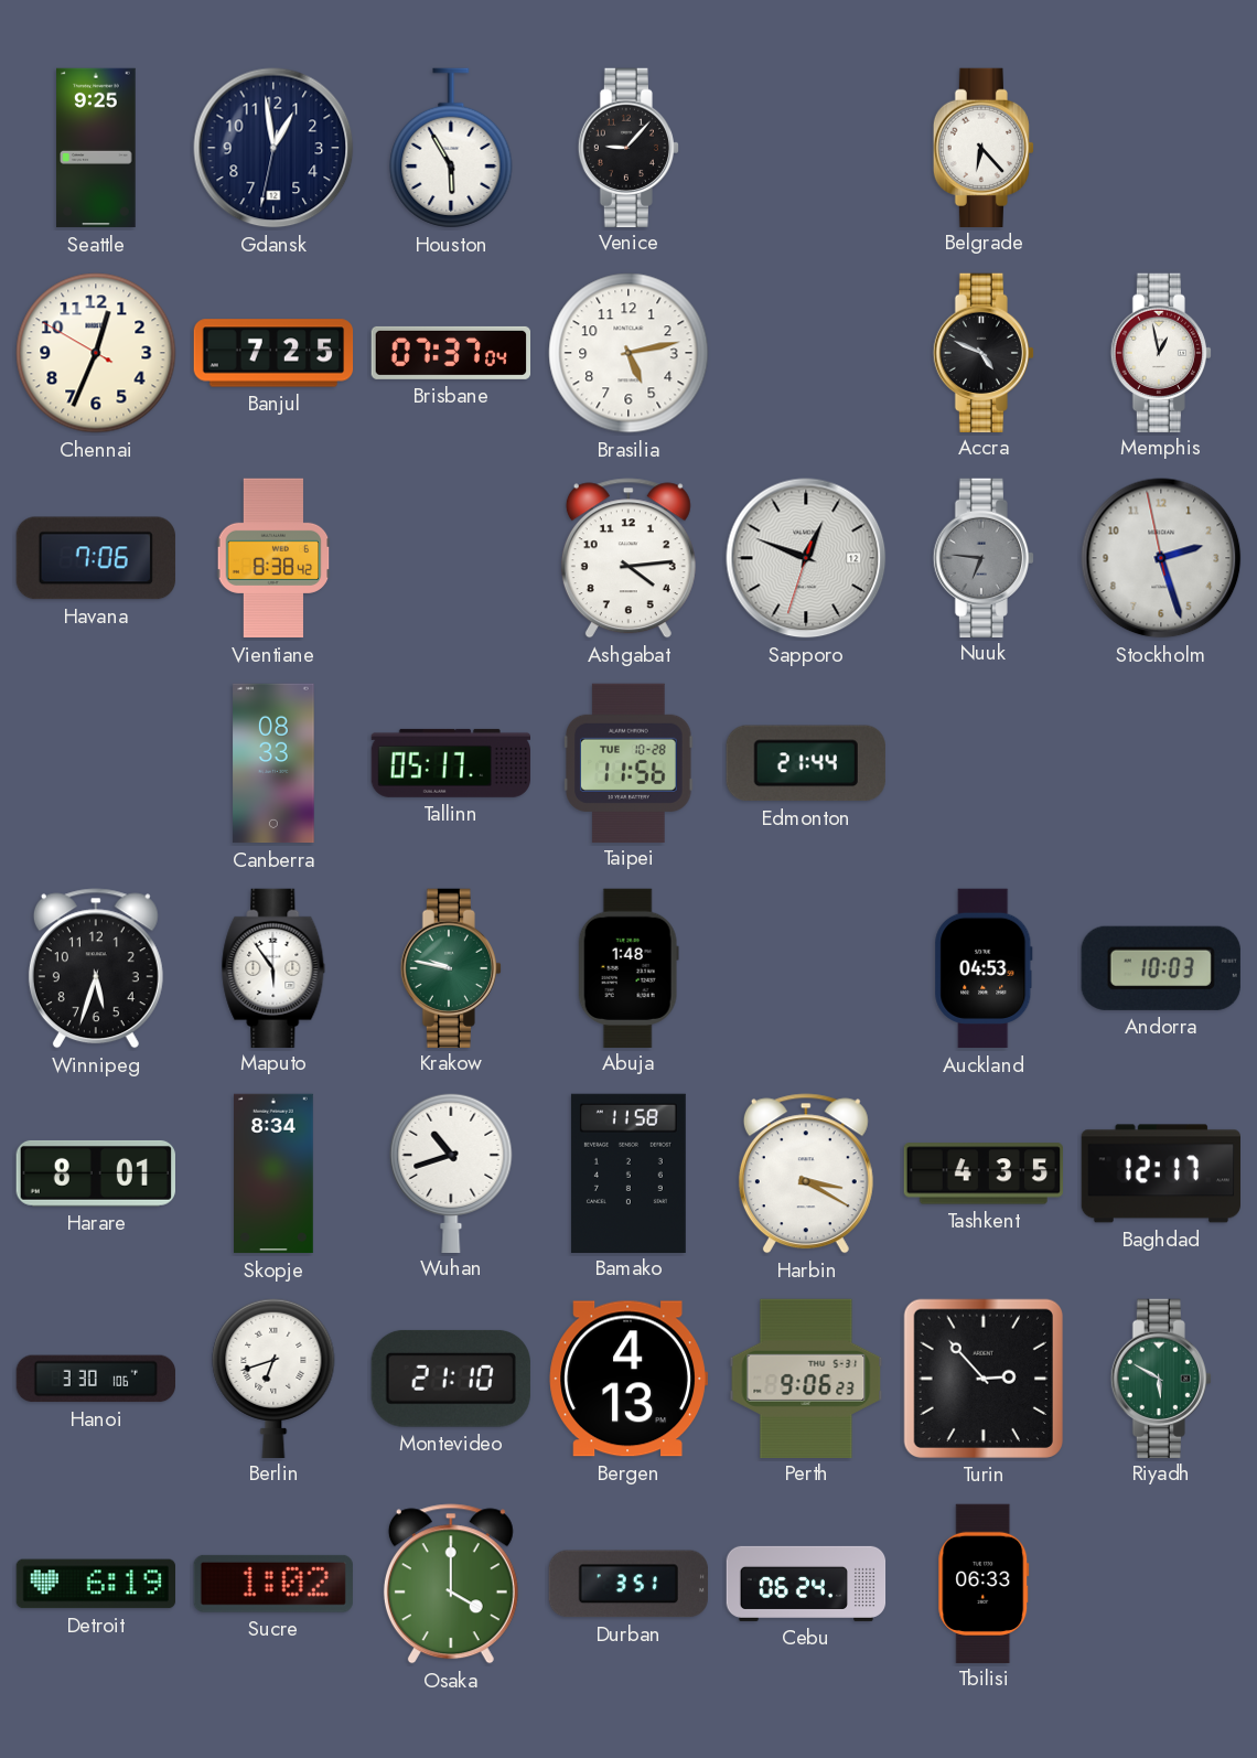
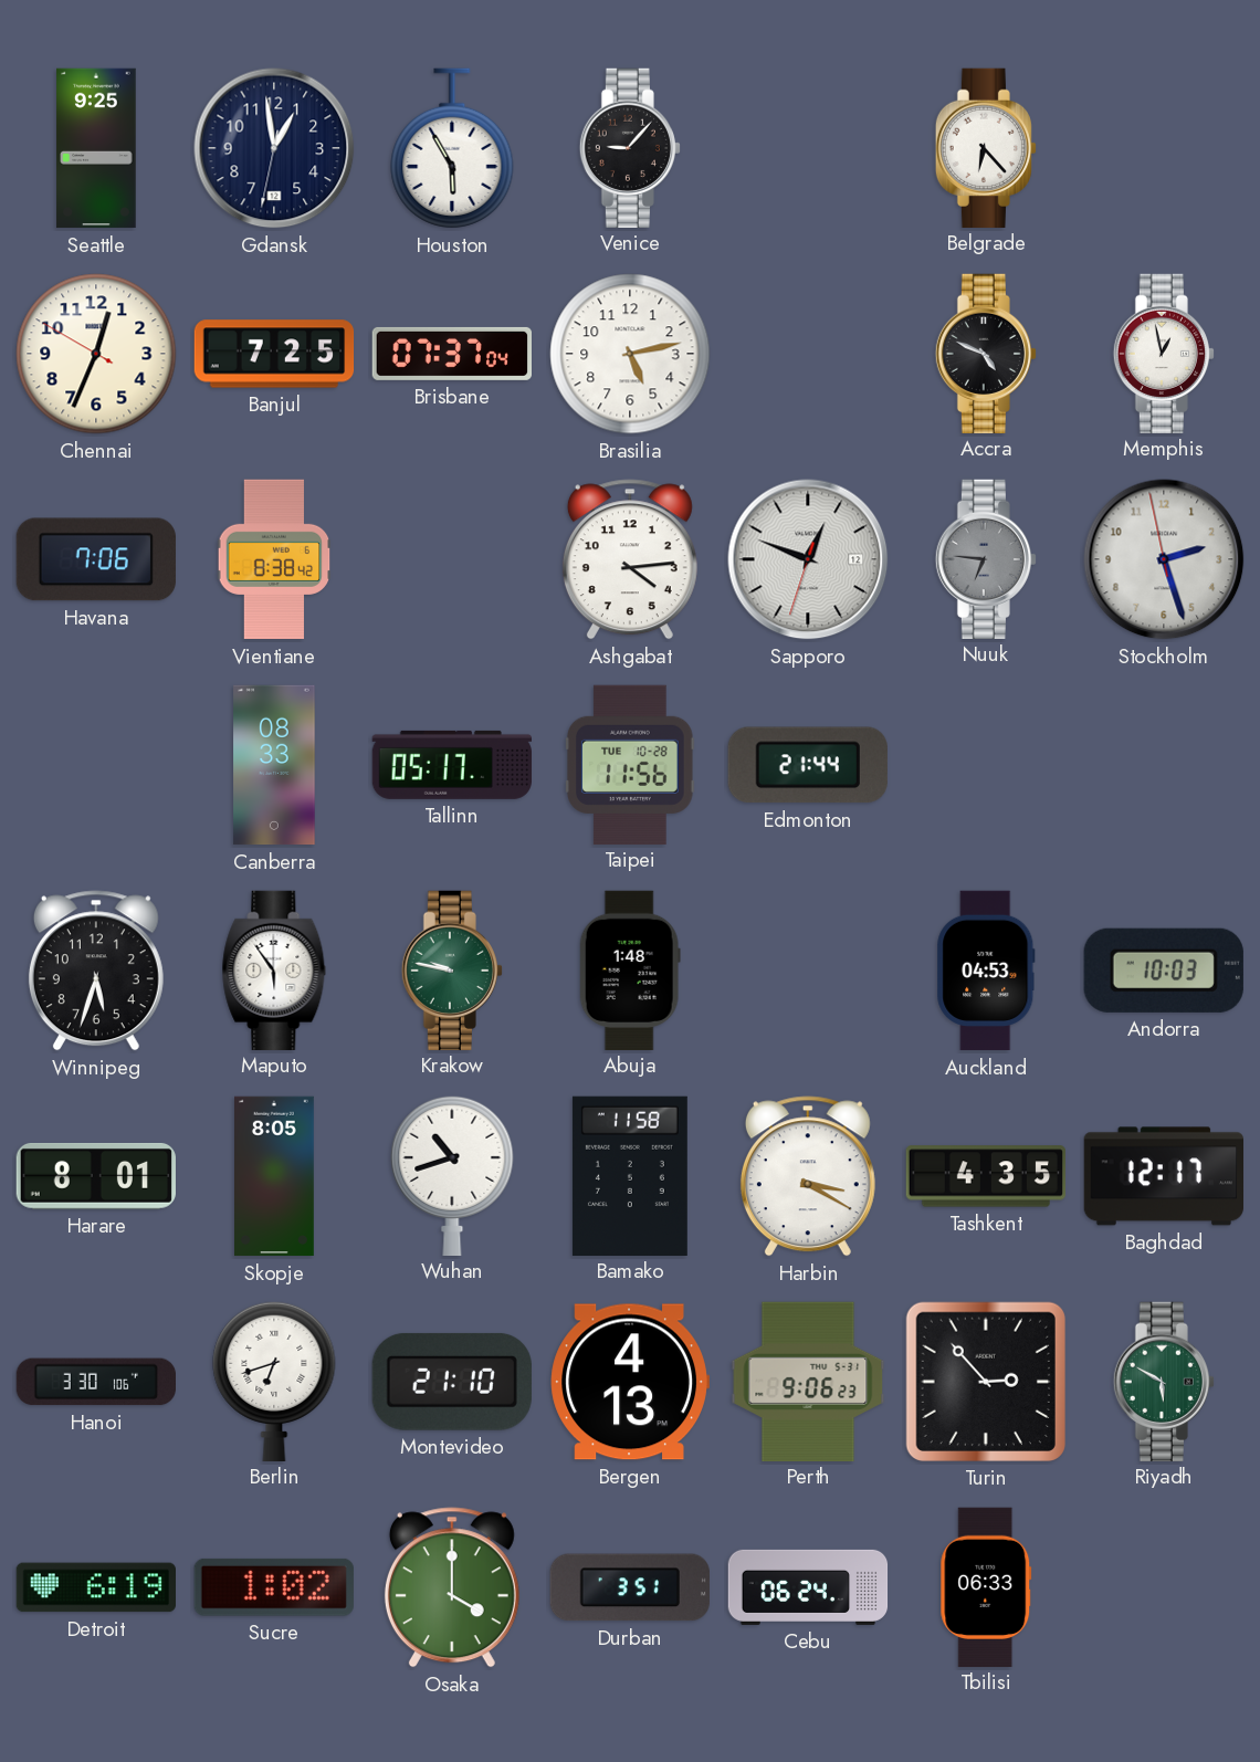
Skopje: 8:34 -> 8:05 (275, 1176)
